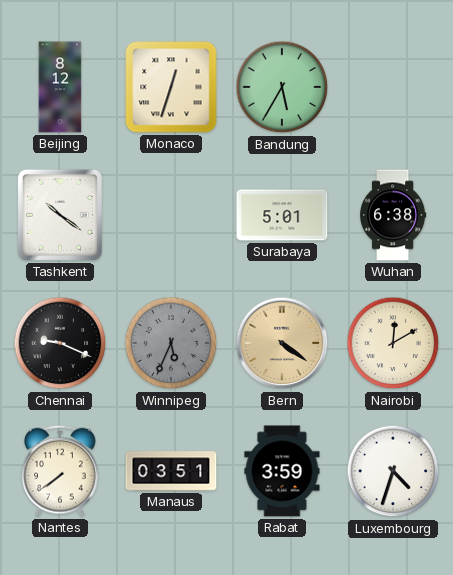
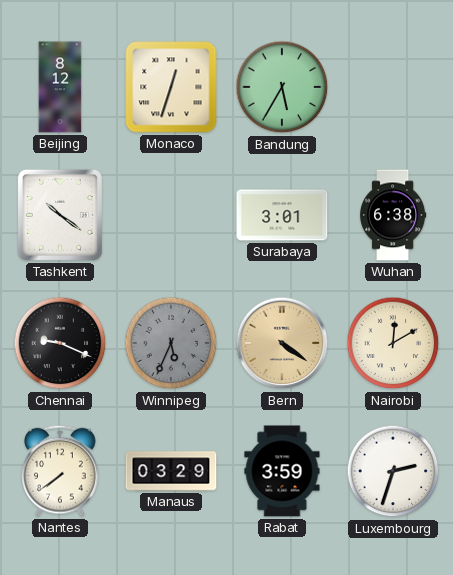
Surabaya: 5:01 -> 3:01 (282, 215)
Manaus: 03:51 -> 03:29 (171, 471)
Luxembourg: 4:33 -> 2:33 (393, 471)
